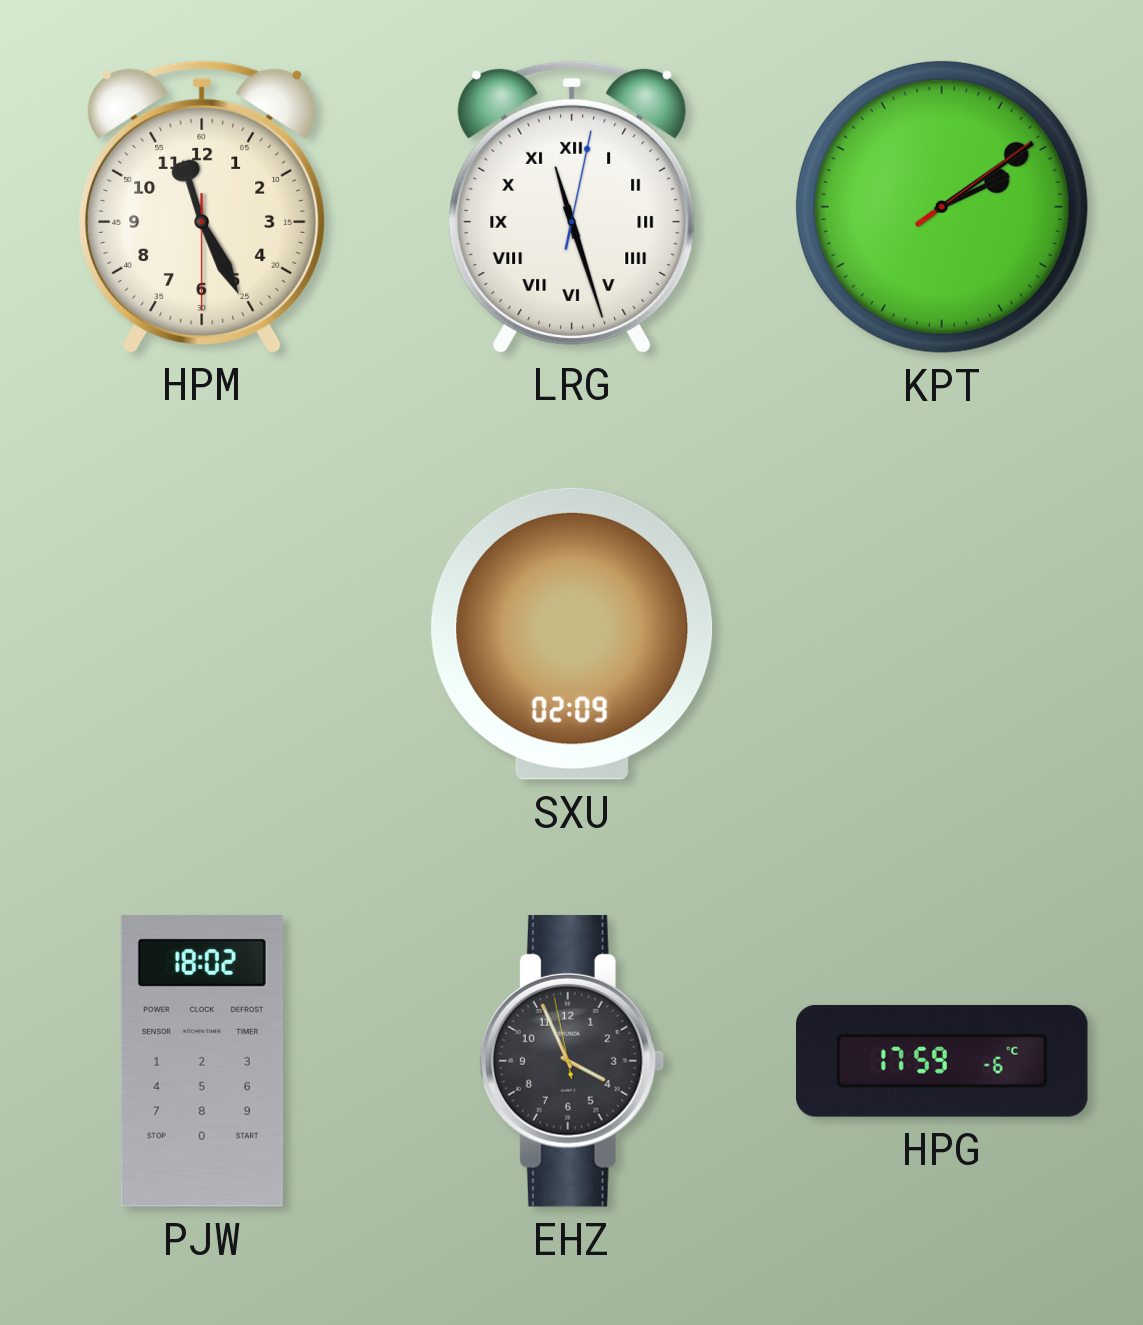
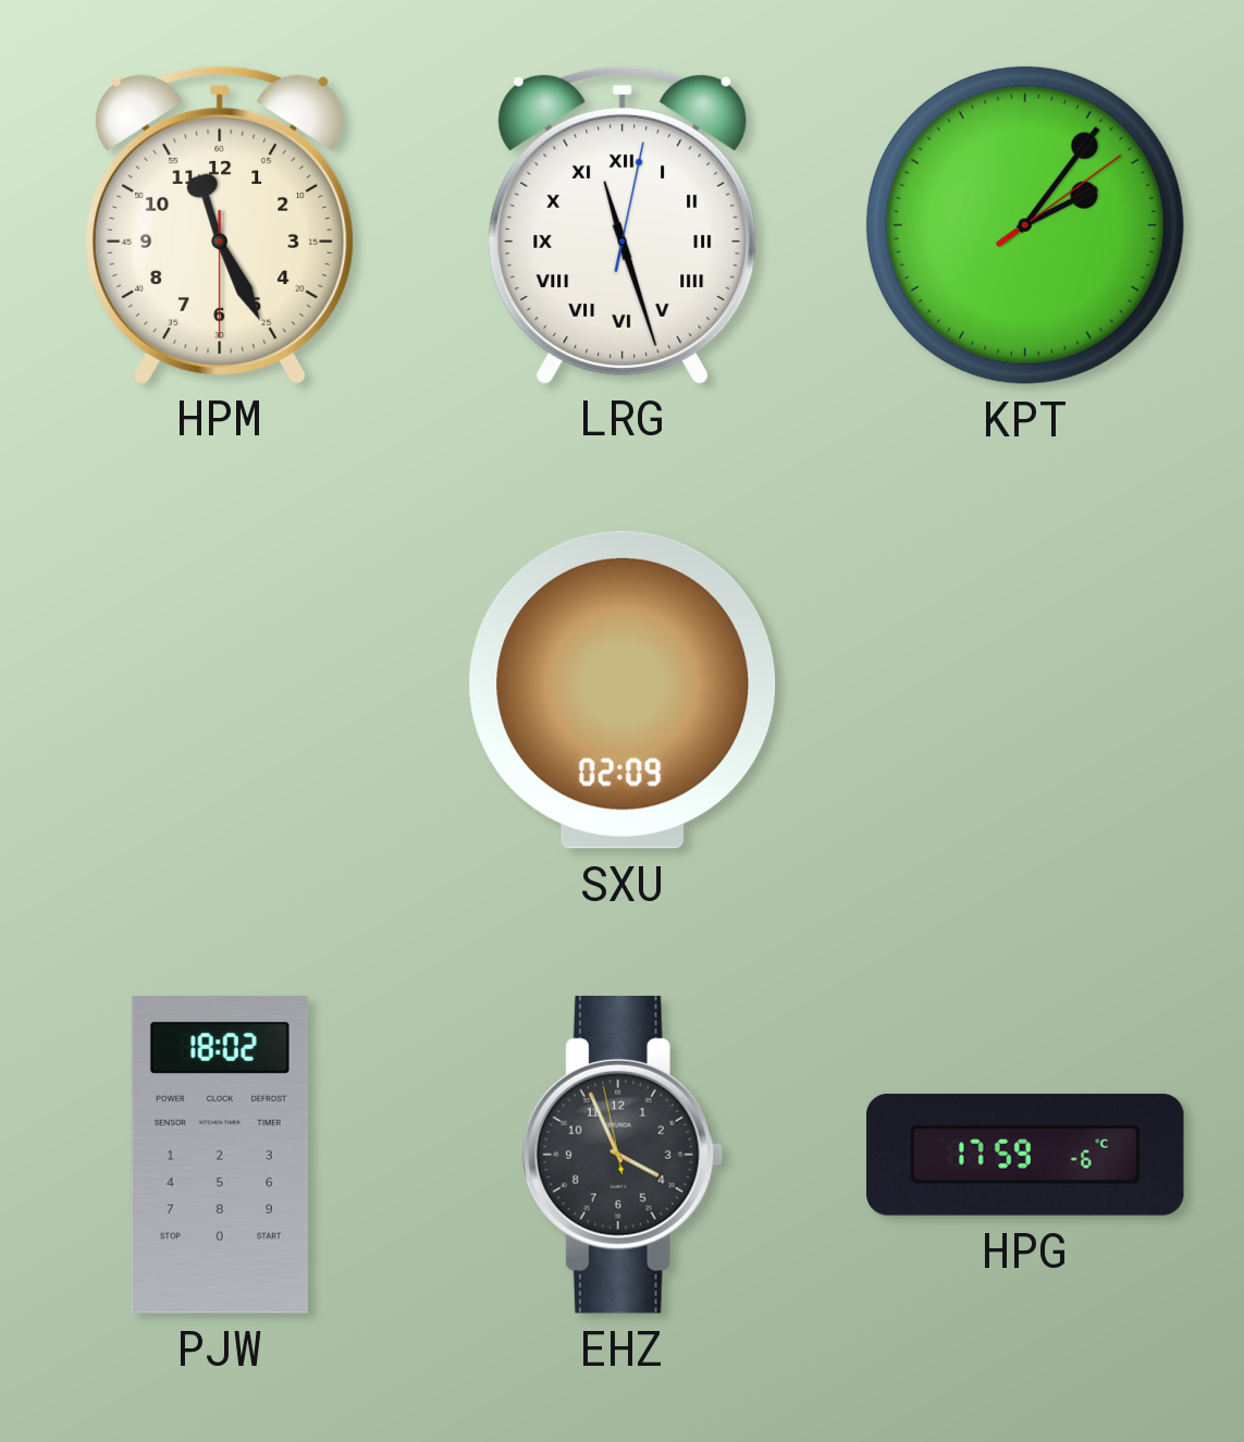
KPT: 2:09 -> 2:06 (1025, 225)
